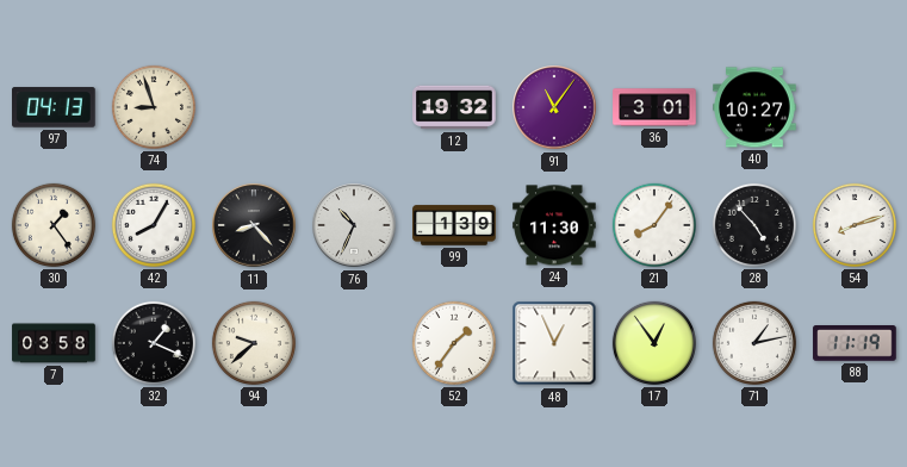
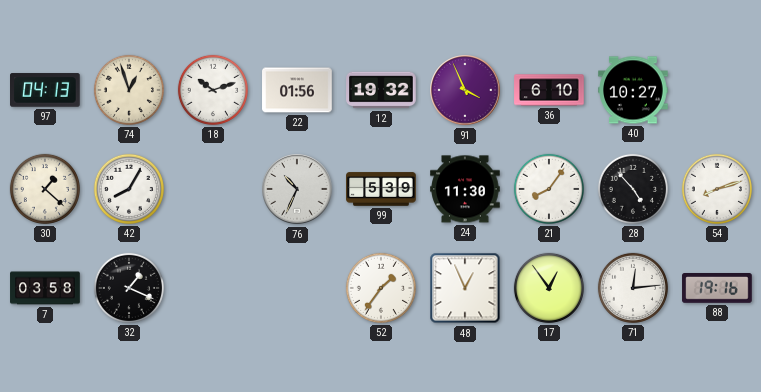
74: 8:57 -> 12:57 (129, 90)
18: none -> 10:12 (213, 90)
22: none -> 01:56 (297, 90)
91: 11:06 -> 3:56 (465, 90)
36: 3:01 -> 6:10 (549, 90)
30: 1:24 -> 1:22 (45, 189)
11: 8:23 -> none (254, 225)
99: 1:39 -> 5:39 (381, 189)
94: 9:38 -> none (254, 343)
71: 1:13 -> 12:14 (633, 288)
88: 11:19 -> 19:16 (717, 288)
